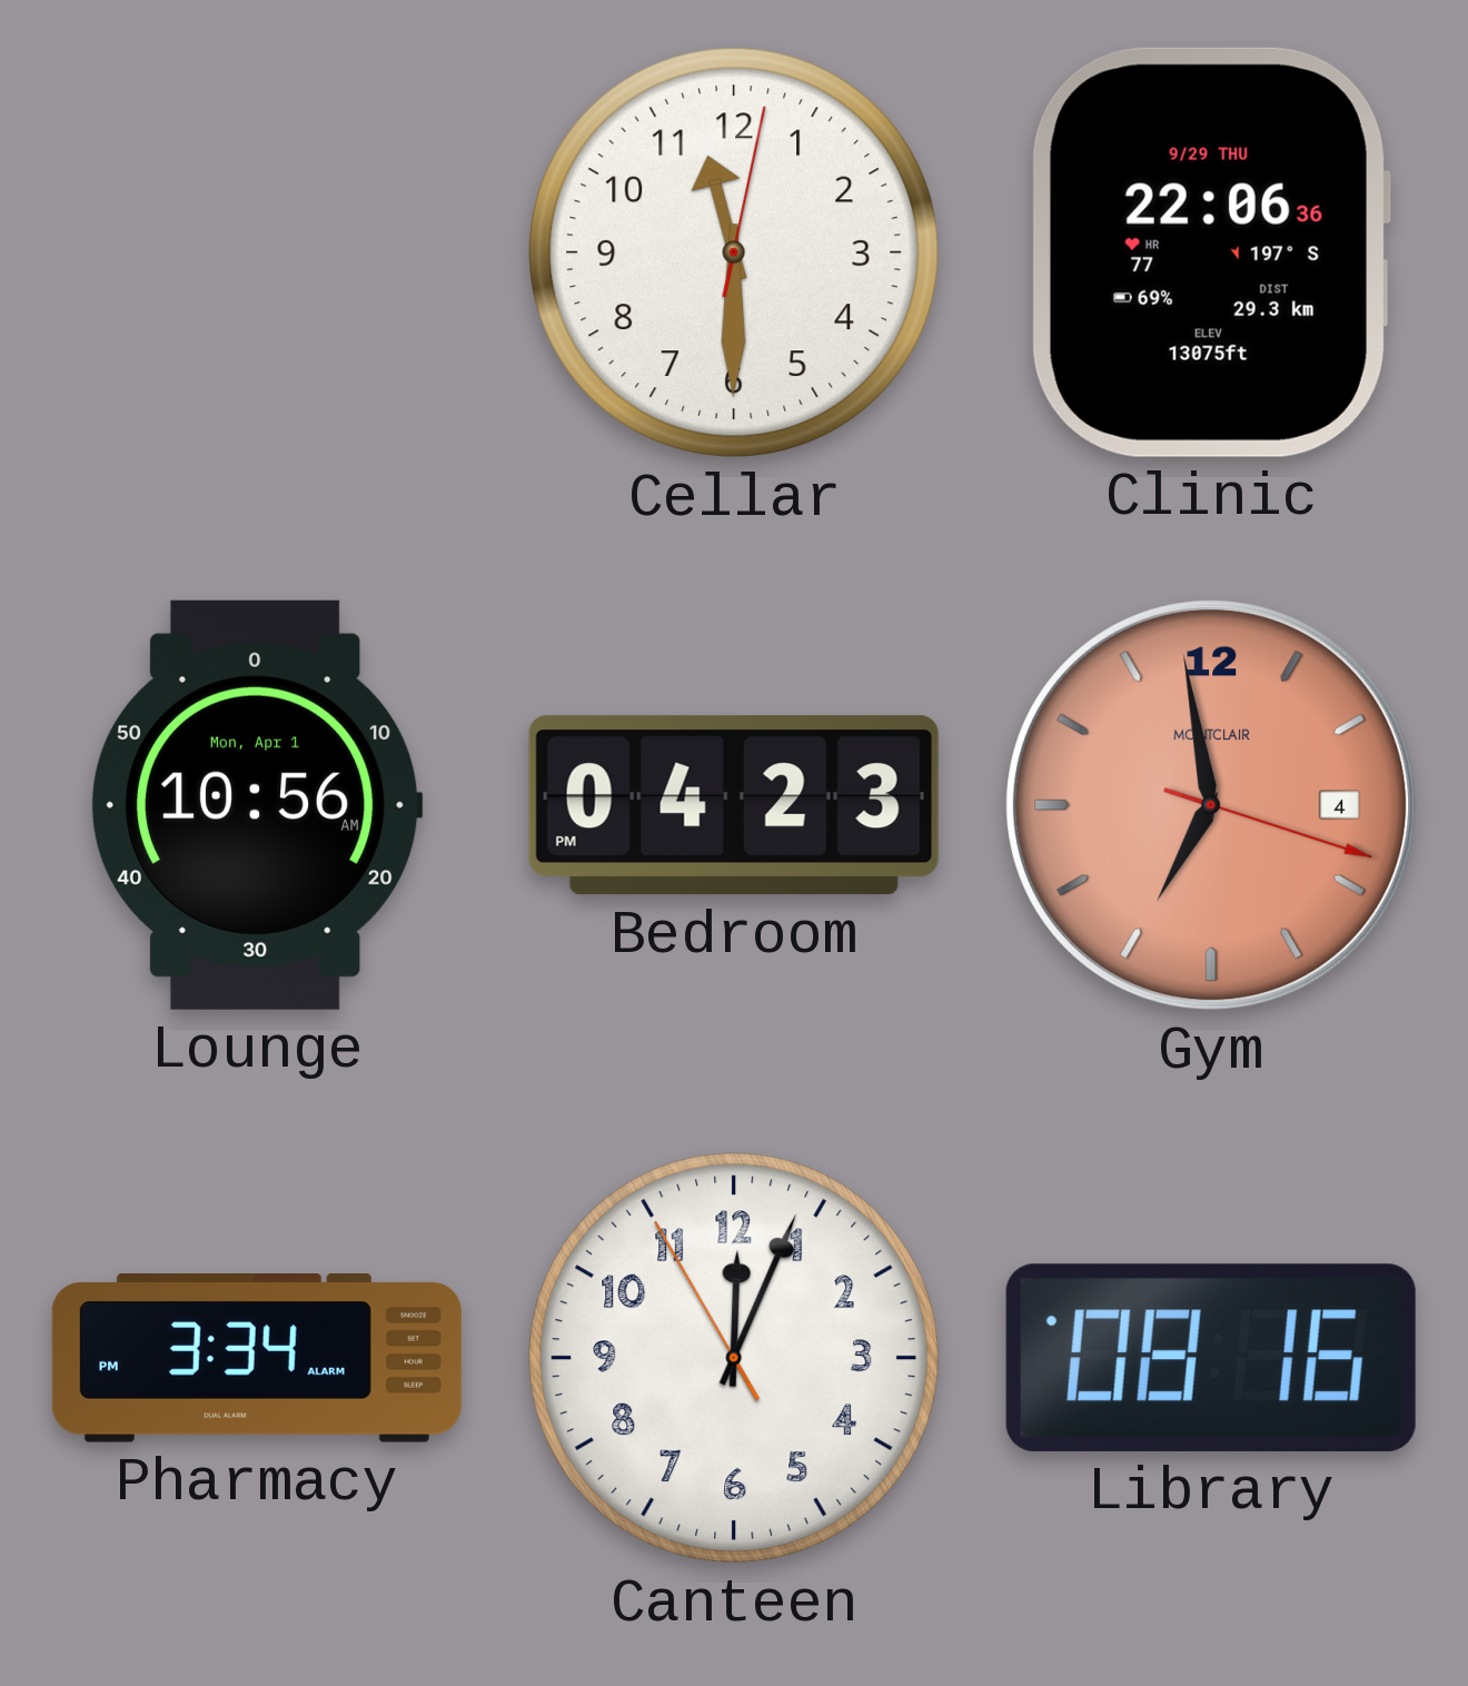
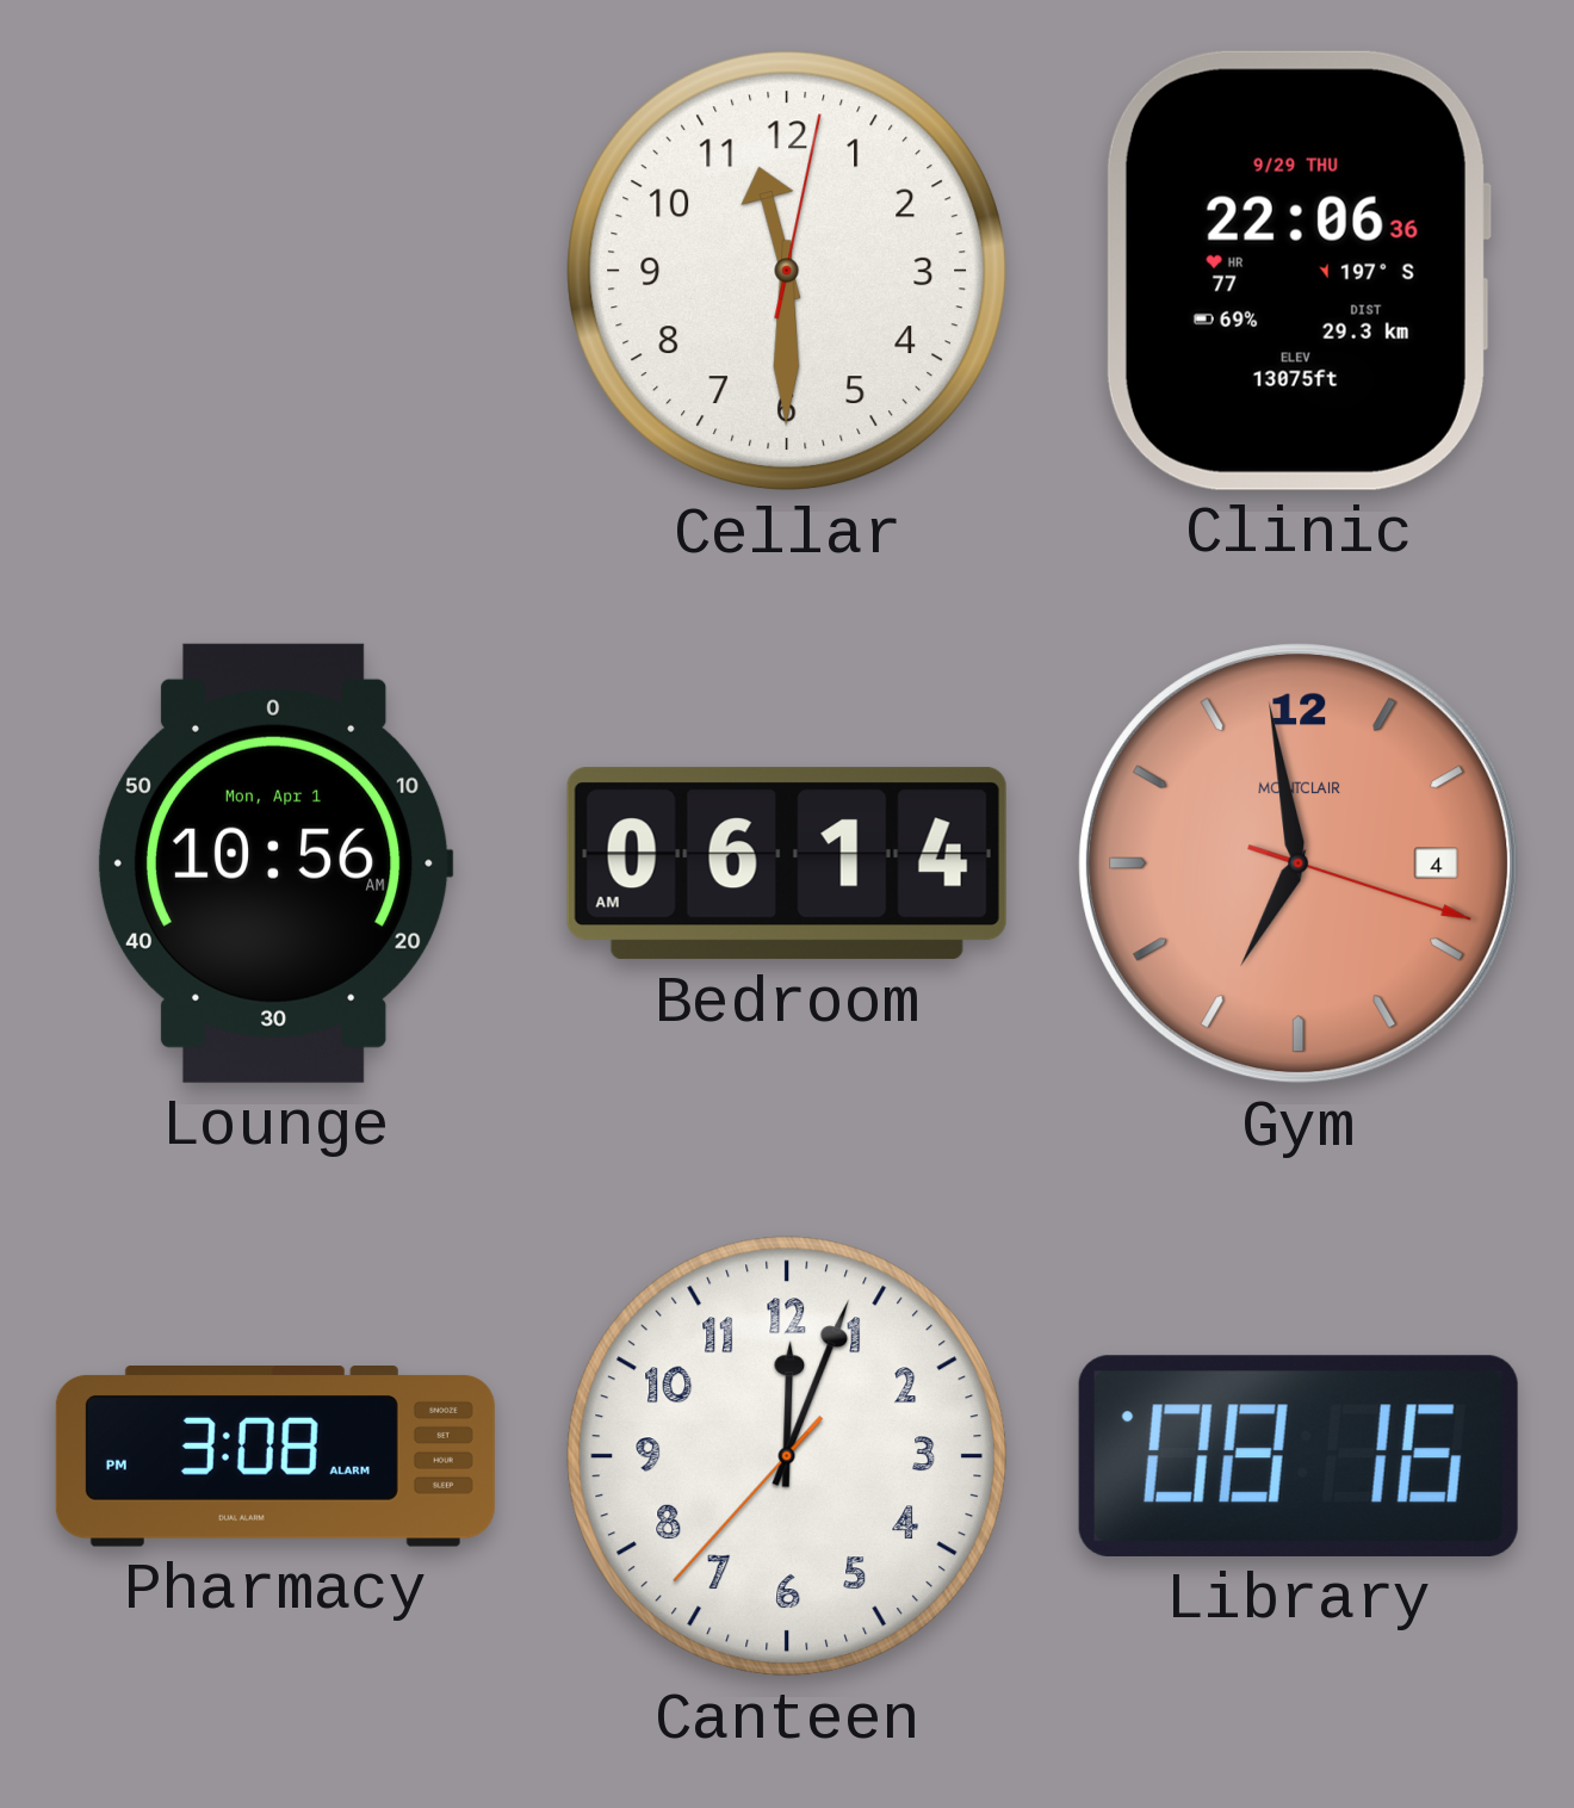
Bedroom: 04:23 -> 06:14 (787, 863)
Pharmacy: 3:34 -> 3:08 (275, 1457)
Canteen: 12:03:55 -> 12:03:37 (787, 1456)
